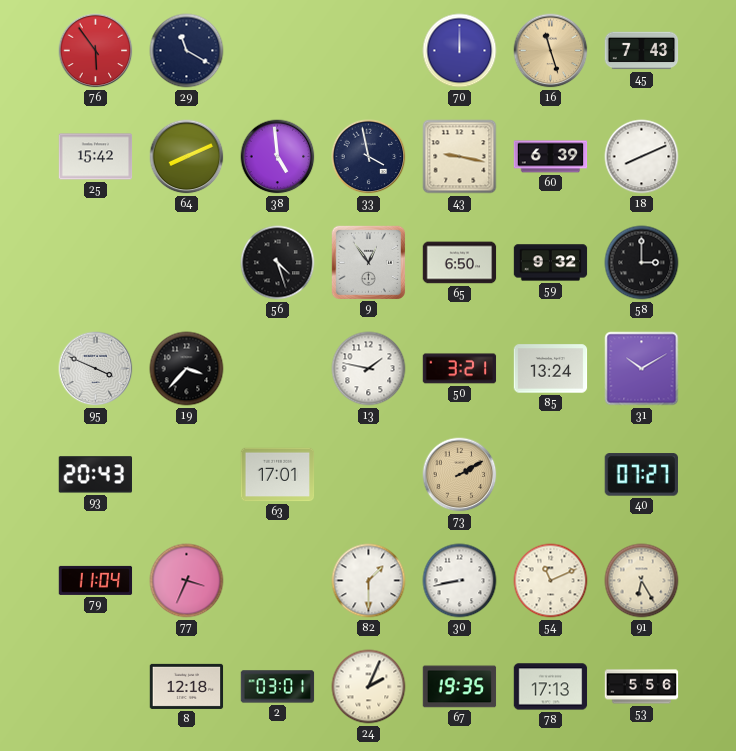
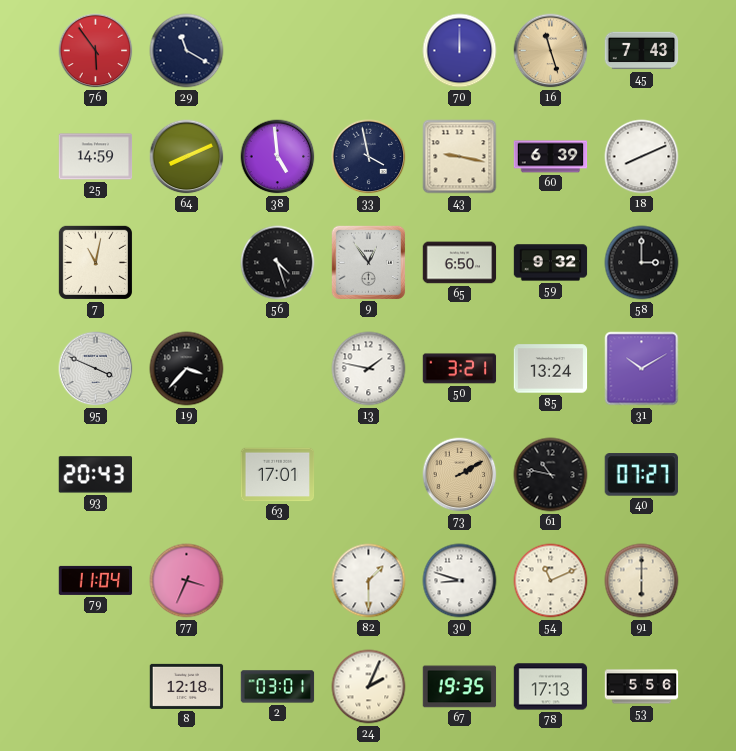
25: 15:42 -> 14:59 (96, 157)
7: none -> 11:02 (95, 262)
61: none -> 10:47 (551, 475)
30: 8:43 -> 8:48 (460, 581)
91: 6:25 -> 6:00 (642, 581)
